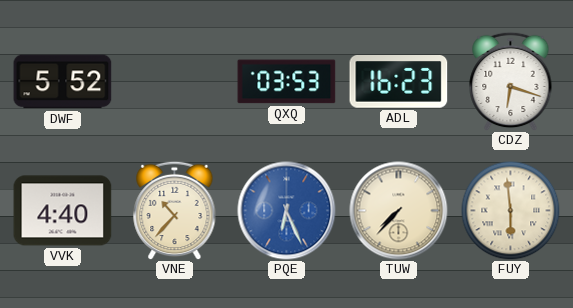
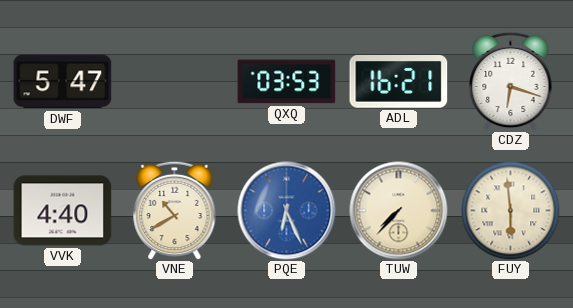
DWF: 5:52 -> 5:47 (63, 82)
ADL: 16:23 -> 16:21 (399, 82)
VNE: 10:37 -> 10:40 (175, 210)
